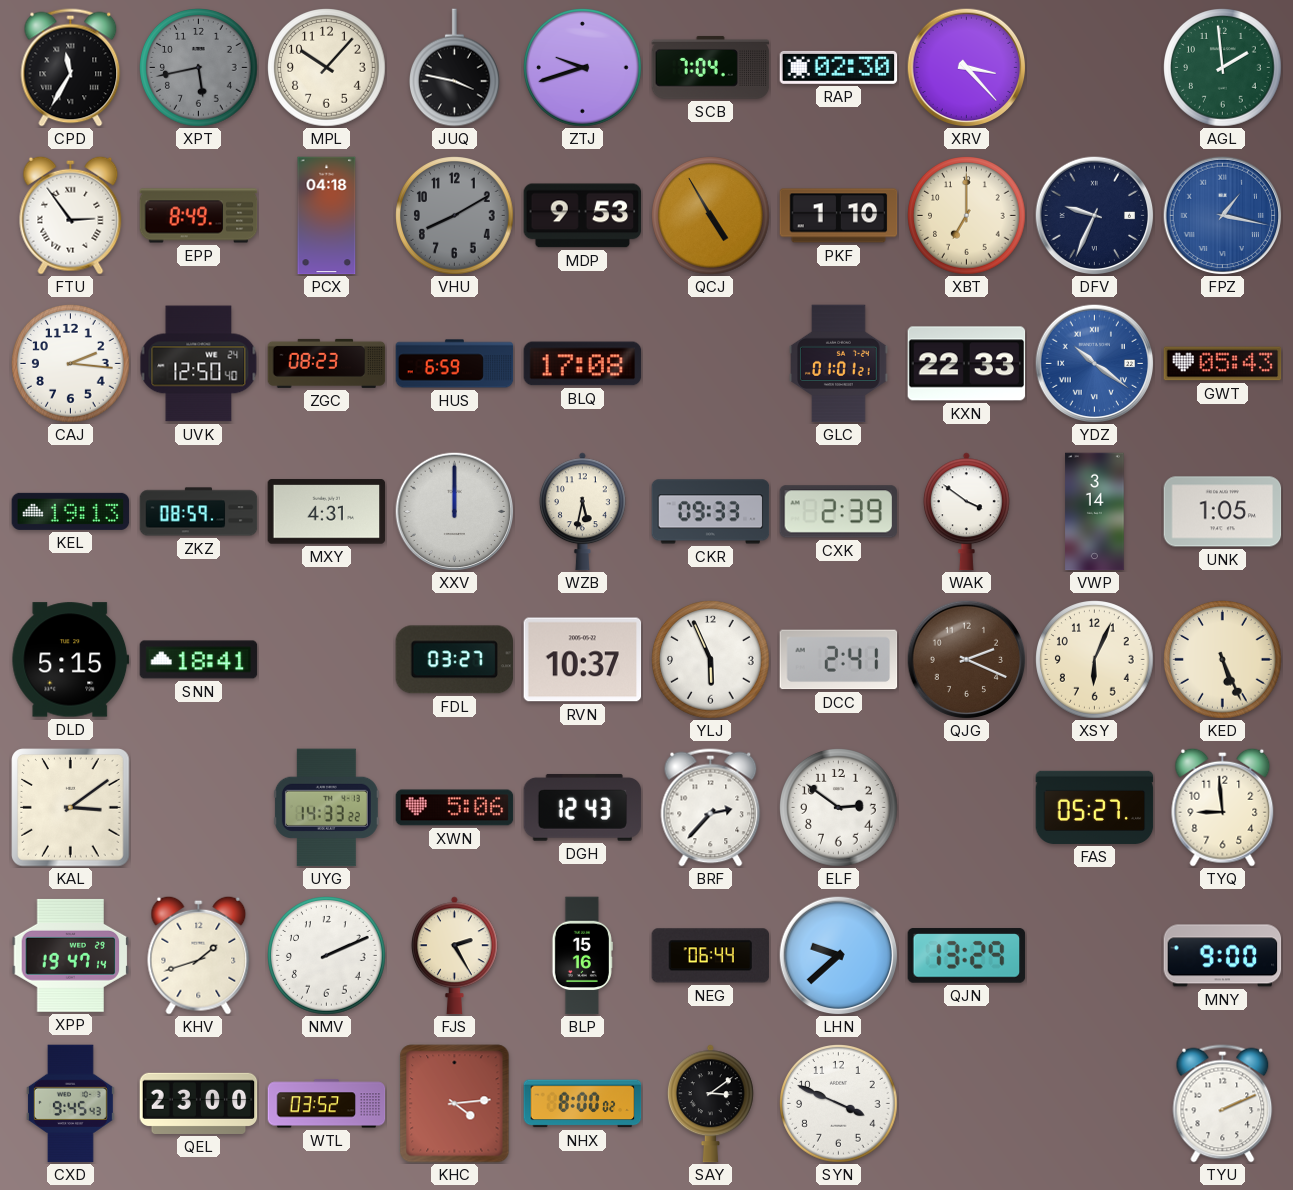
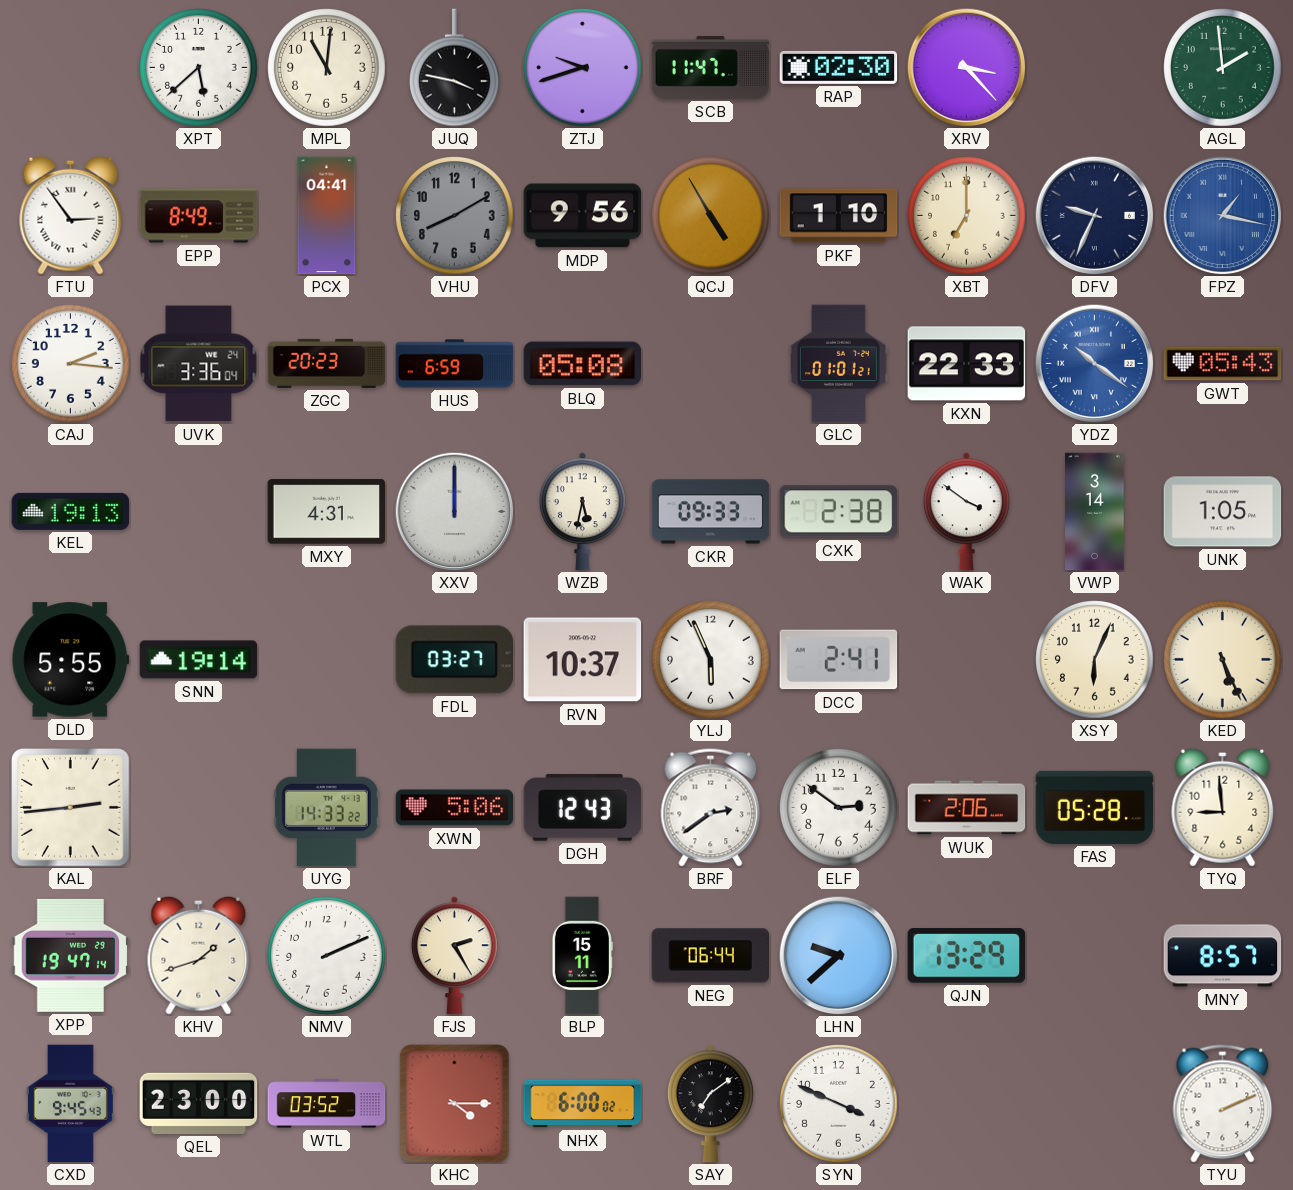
CPD: 11:35 -> none (71, 68)
XPT: 5:43 -> 5:38 (199, 68)
XPT dial: grey -> white (199, 68)
MPL: 10:07 -> 11:01 (327, 68)
SCB: 7:04 -> 11:47 (711, 67)
PCX: 04:18 -> 04:41 (327, 216)
MDP: 9:53 -> 9:56 (583, 216)
UVK: 12:50 -> 3:36 (199, 364)
ZGC: 08:23 -> 20:23 (327, 363)
BLQ: 17:08 -> 05:08 (583, 364)
ZKZ: 08:59 -> none (199, 512)
CXK: 2:39 -> 2:38 (839, 512)
DLD: 5:15 -> 5:55 (71, 660)
SNN: 18:41 -> 19:14 (199, 660)
QJG: 2:19 -> none (966, 659)
KAL: 3:09 -> 2:44 (71, 808)
BRF: 2:37 -> 2:39 (711, 808)
WUK: none -> 2:06 (967, 808)
FAS: 05:27 -> 05:28 (1095, 807)
BLP: 15:16 -> 15:11 (582, 956)
MNY: 9:00 -> 8:57 (1223, 956)
KHC: 4:14 -> 4:15 (455, 1104)
NHX: 8:00 -> 6:00 (583, 1104)
SAY: 3:09 -> 7:09 (710, 1104)
